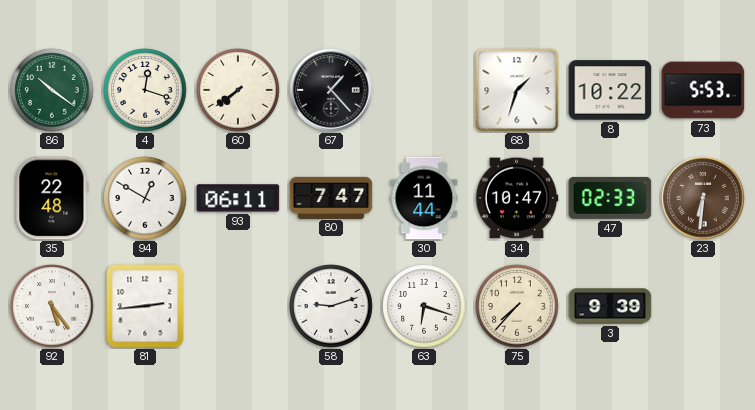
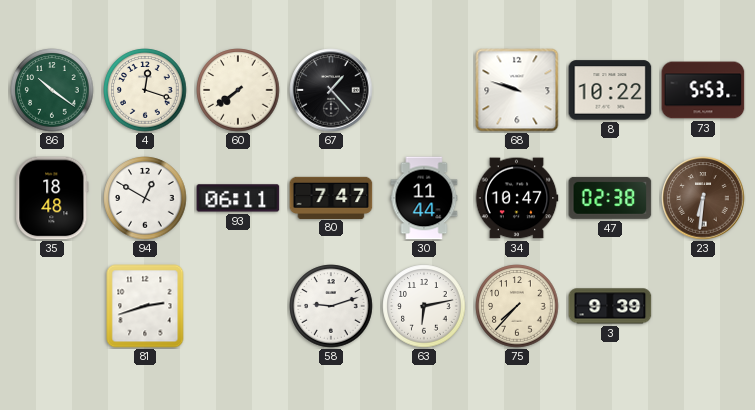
68: 1:33 -> 9:48 (517, 90)
35: 22:48 -> 18:48 (52, 198)
47: 02:33 -> 02:38 (610, 198)
92: 5:24 -> none (52, 306)
81: 2:44 -> 2:42 (145, 306)
63: 6:18 -> 6:13 (424, 306)
